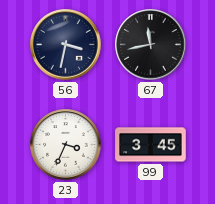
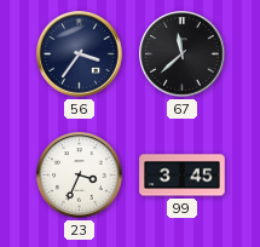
56: 3:32 -> 3:36 (80, 54)
67: 11:43 -> 11:38 (183, 54)
